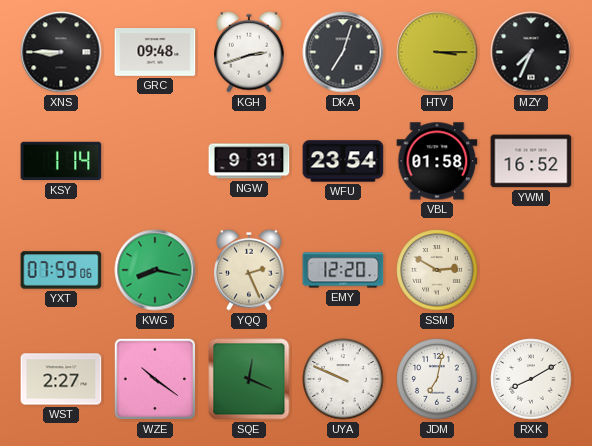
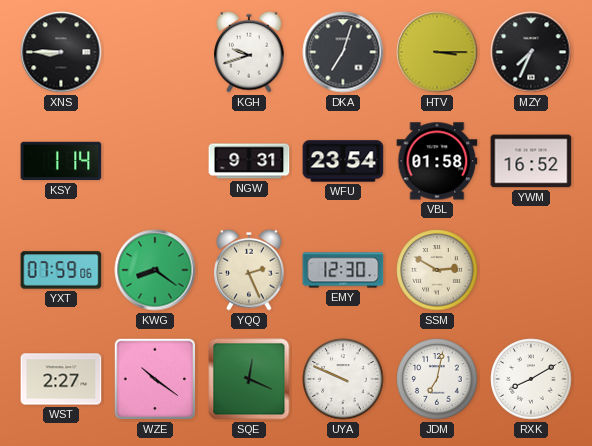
GRC: 09:48 -> none (155, 53)
KGH: 2:42 -> 9:42 (249, 52)
KWG: 8:17 -> 8:21 (155, 270)
EMY: 12:20 -> 12:30 (343, 270)
